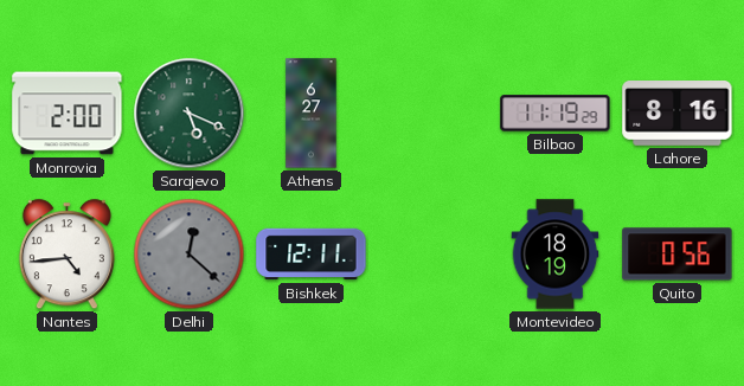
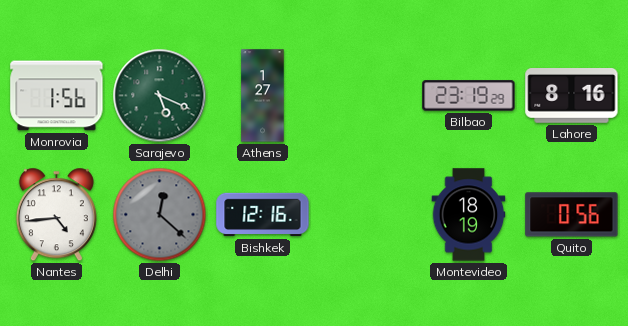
Monrovia: 2:00 -> 1:56 (57, 96)
Athens: 6:27 -> 1:27 (263, 96)
Bilbao: 11:19 -> 23:19 (469, 96)
Bishkek: 12:11 -> 12:16 (263, 215)
